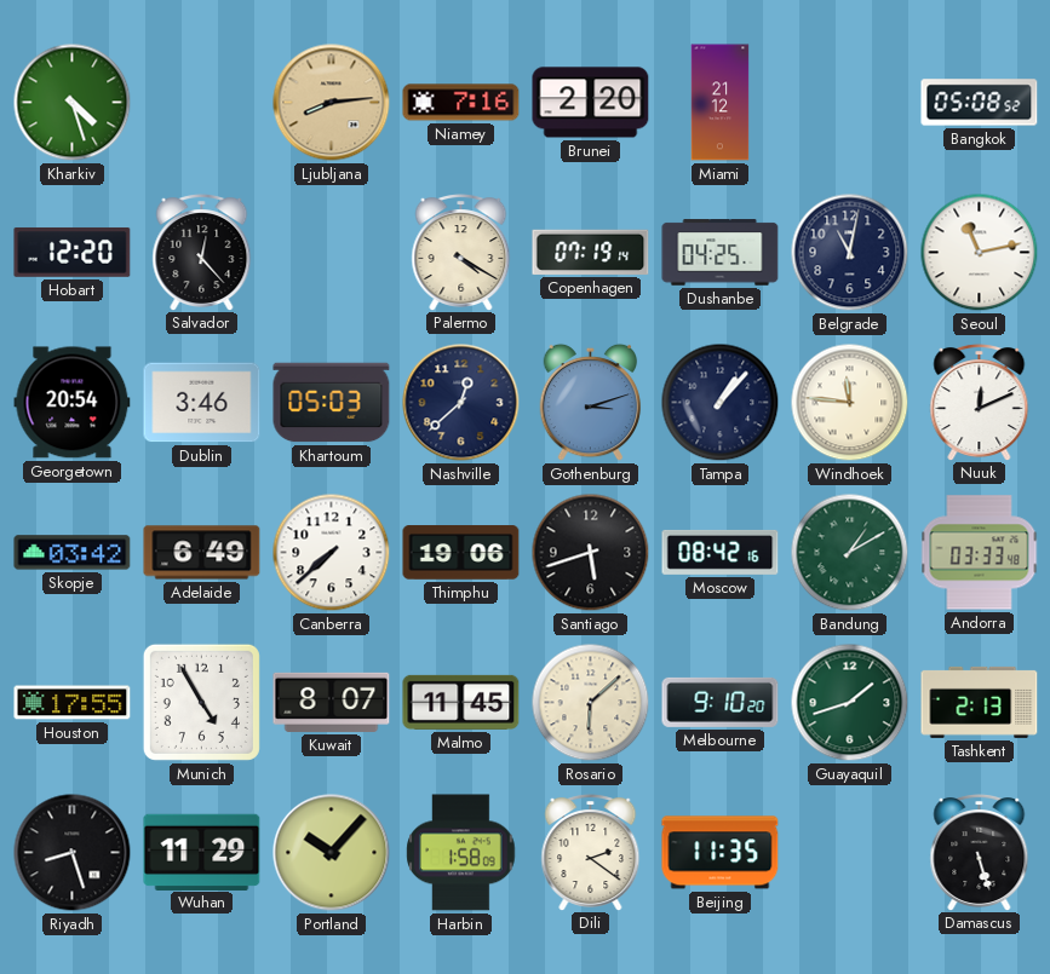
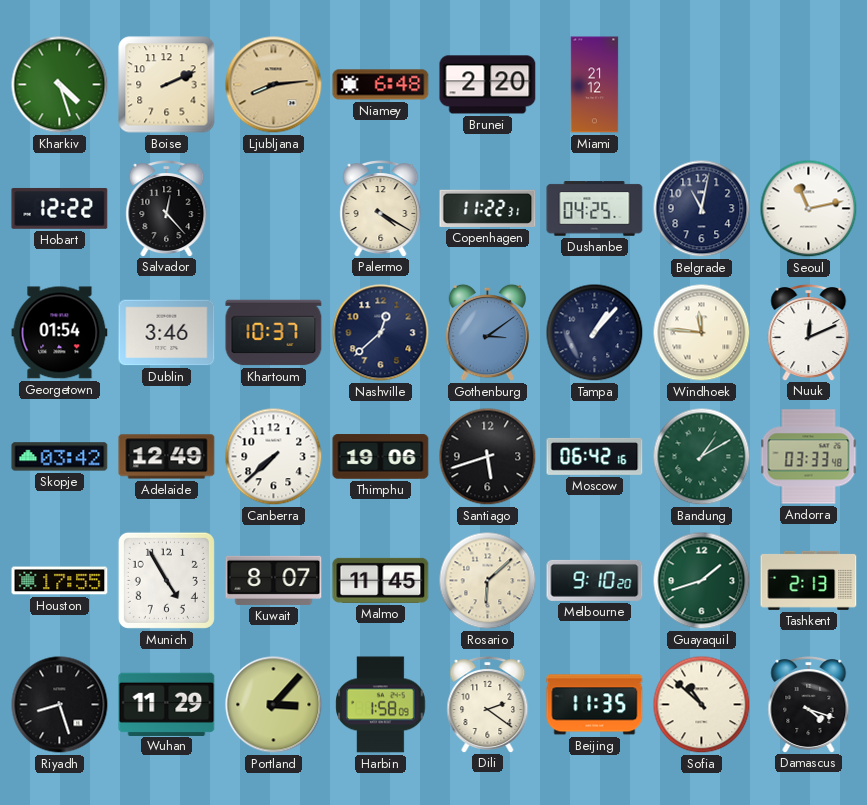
Boise: none -> 2:11 (167, 85)
Niamey: 7:16 -> 6:48 (381, 85)
Bangkok: 05:08 -> none (980, 103)
Hobart: 12:20 -> 12:22 (60, 208)
Copenhagen: 07:19 -> 11:22 (488, 208)
Georgetown: 20:54 -> 01:54 (60, 333)
Khartoum: 05:03 -> 10:37 (274, 333)
Gothenburg: 3:12 -> 3:09 (488, 333)
Adelaide: 6:49 -> 12:49 (167, 457)
Moscow: 08:42 -> 06:42 (595, 456)
Portland: 10:07 -> 3:07 (274, 705)
Sofia: none -> 10:52 (702, 705)
Damascus: 5:27 -> 4:18 (809, 705)
